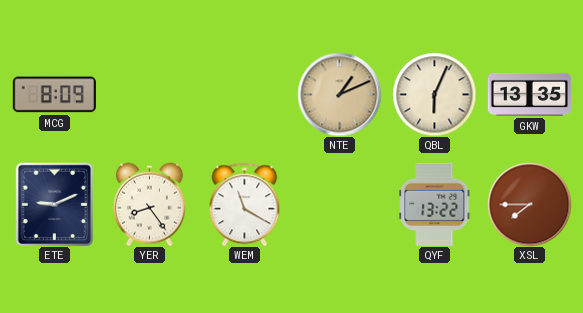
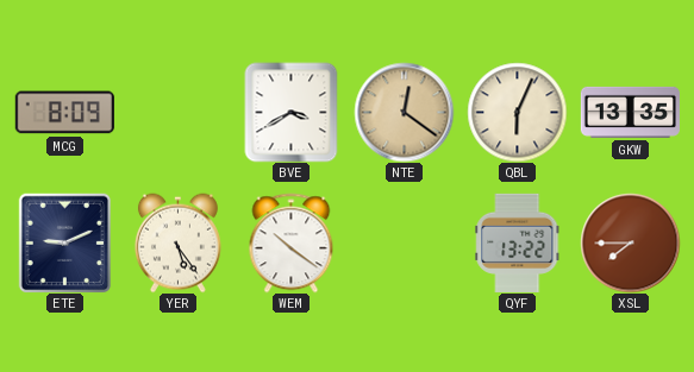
BVE: none -> 3:40 (292, 112)
NTE: 1:11 -> 12:21 (404, 112)
YER: 8:24 -> 5:24 (177, 242)
WEM: 11:20 -> 10:21 (292, 242)
